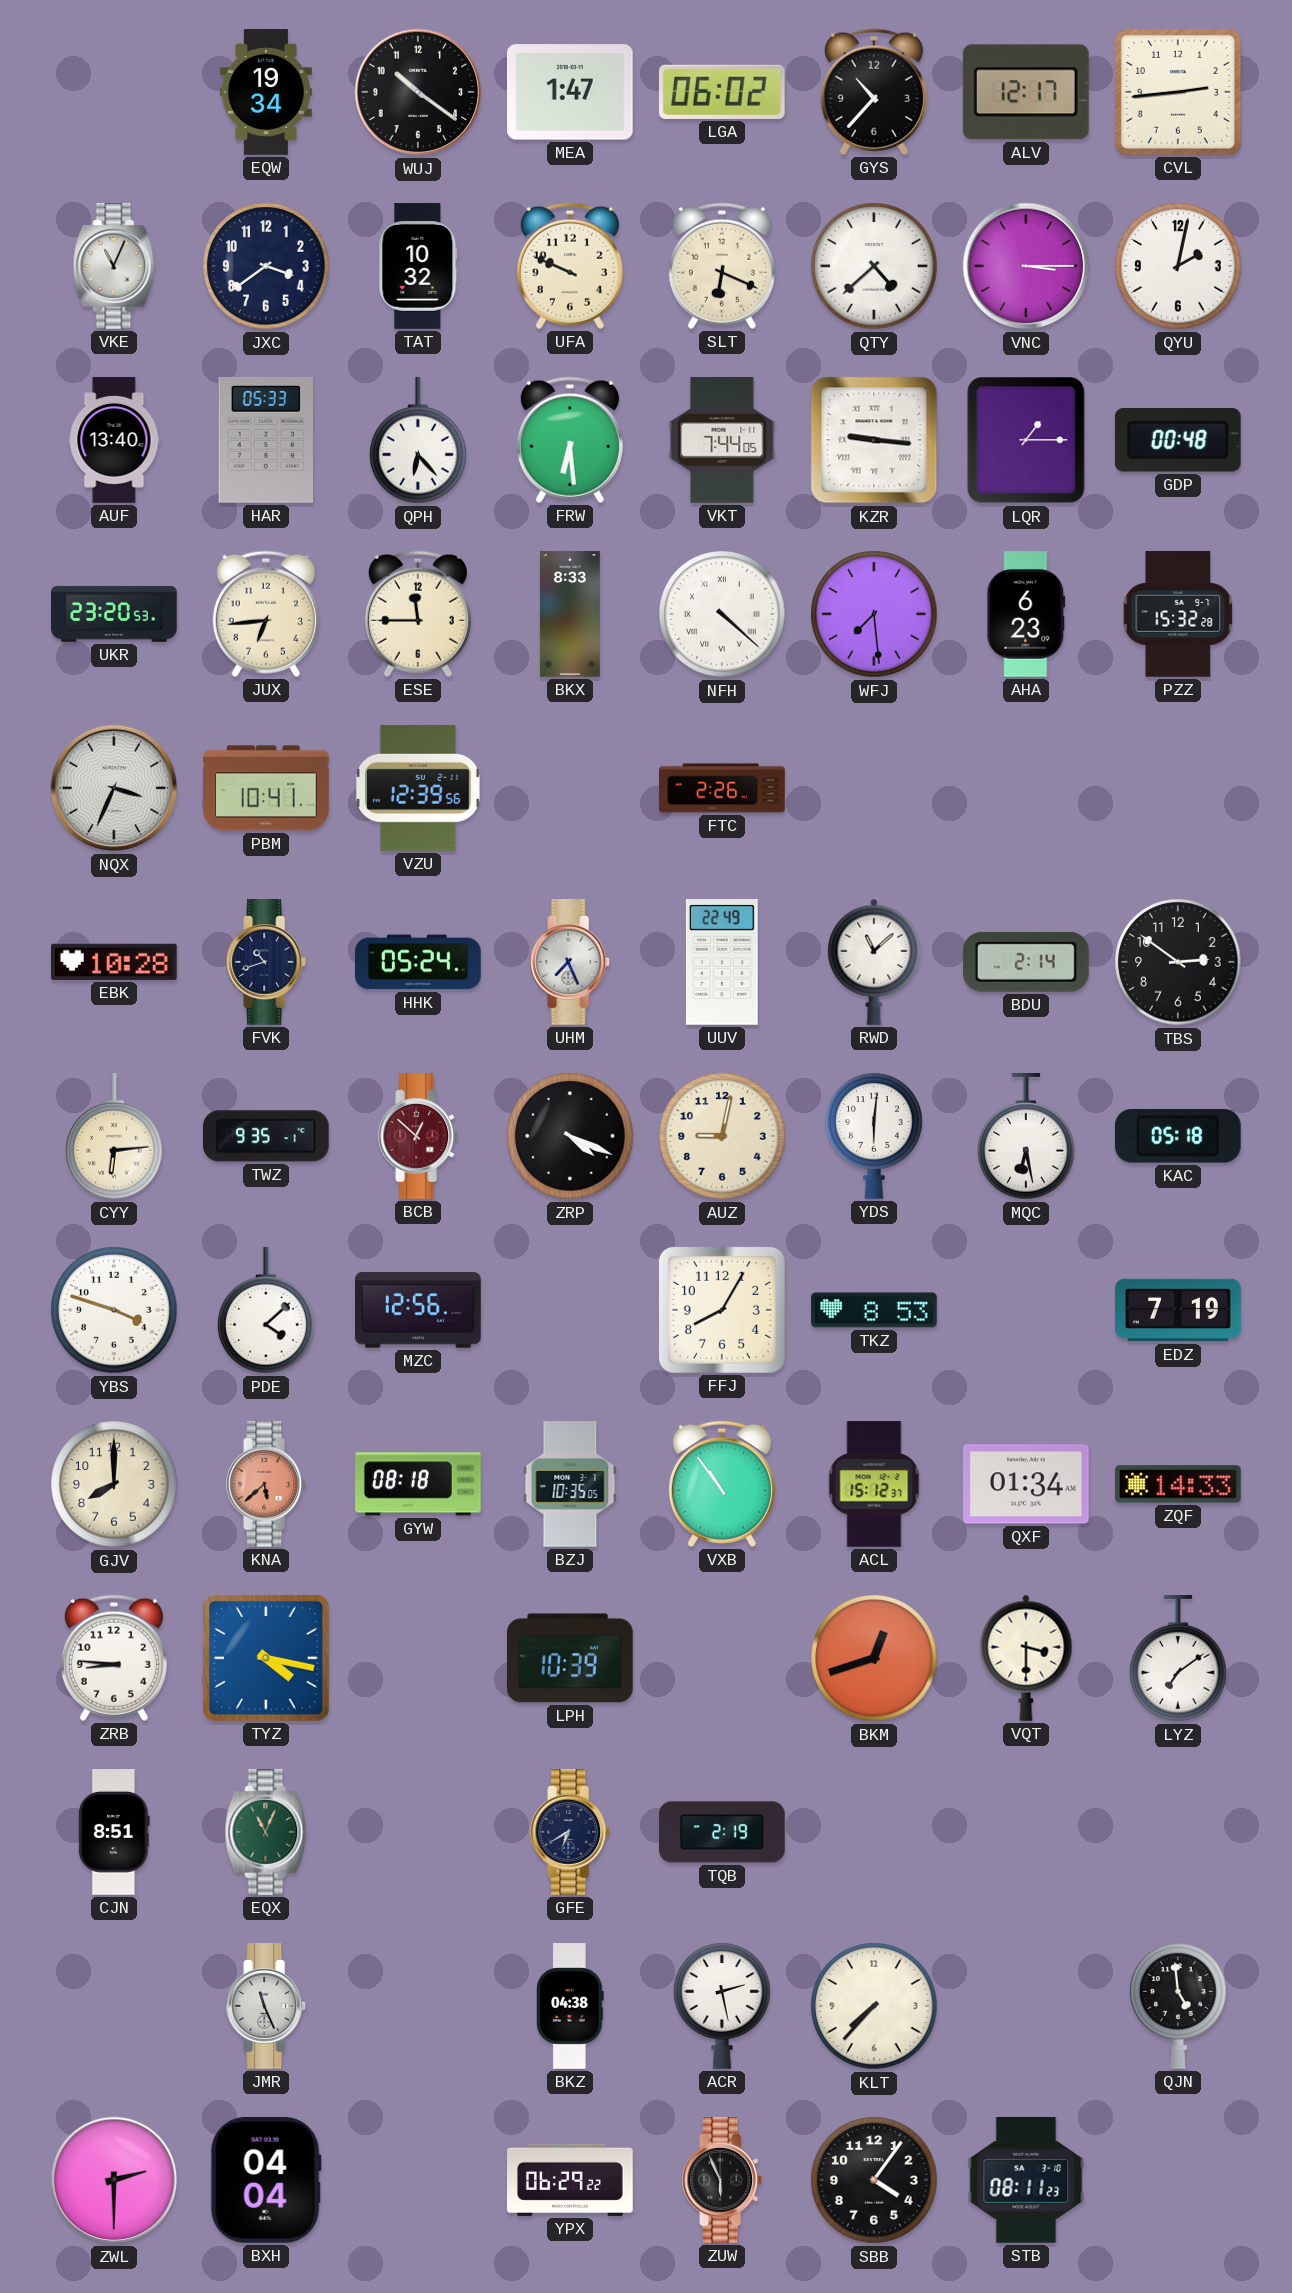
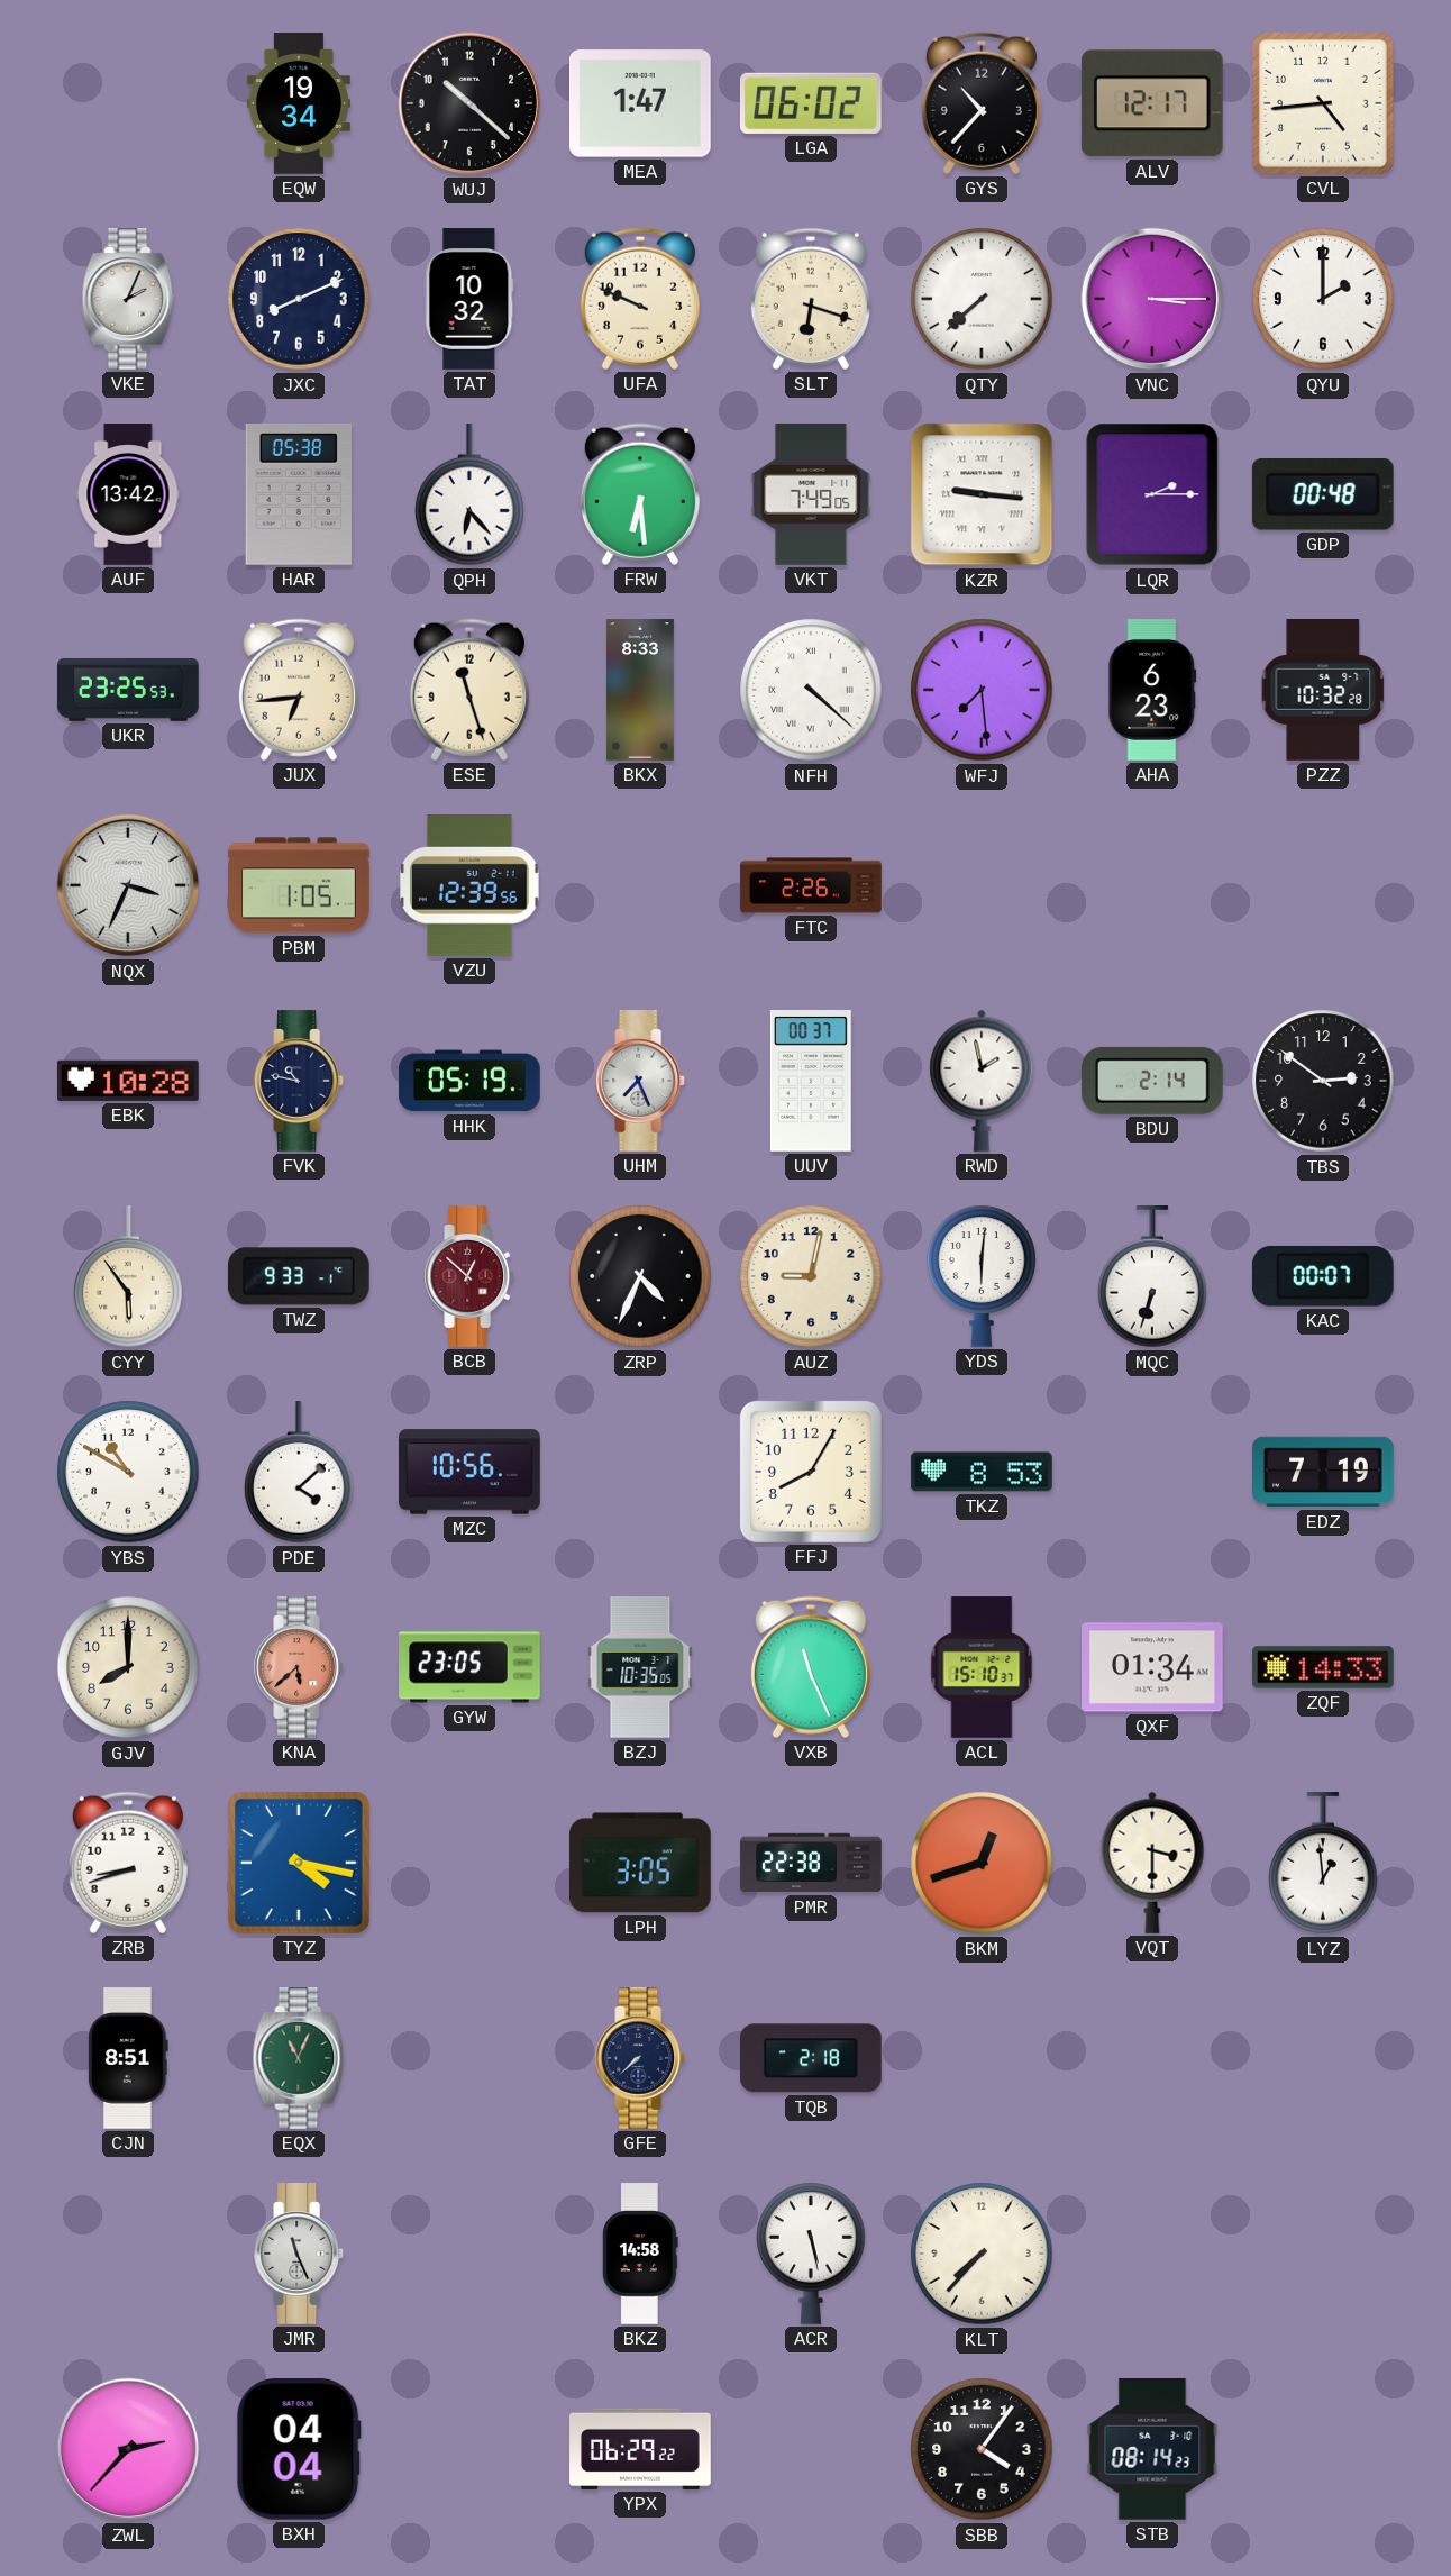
WUJ: 10:21 -> 10:22 (469, 103)
CVL: 2:44 -> 4:44 (1323, 103)
VKE: 11:04 -> 2:04 (128, 299)
JXC: 3:39 -> 8:11 (299, 299)
SLT: 6:19 -> 6:18 (811, 299)
QTY: 4:38 -> 7:38 (982, 299)
QYU: 2:02 -> 2:00 (1323, 299)
AUF: 13:40 -> 13:42 (128, 494)
HAR: 05:33 -> 05:38 (299, 494)
VKT: 7:44 -> 7:49 (811, 495)
LQR: 1:15 -> 2:15 (1152, 494)
UKR: 23:20 -> 23:25 (129, 690)
ESE: 11:45 -> 11:27 (469, 690)
PZZ: 15:32 -> 10:32 (1323, 691)
PBM: 10:41 -> 1:05 (299, 885)
FVK: 10:42 -> 10:47 (300, 1081)
HHK: 05:24 -> 05:19 (471, 1081)
UUV: 22:49 -> 00:37 (811, 1082)
RWD: 11:08 -> 1:58 (982, 1081)
CYY: 6:14 -> 5:54 (128, 1277)
TWZ: 9:35 -> 9:33 (299, 1276)
ZRP: 4:19 -> 4:34 (640, 1276)
MQC: 6:28 -> 6:33 (1152, 1277)
KAC: 05:18 -> 00:07 (1323, 1276)
YBS: 3:48 -> 10:50 (128, 1472)
MZC: 12:56 -> 10:56 (469, 1472)
GYW: 08:18 -> 23:05 (469, 1667)
VXB: 10:54 -> 11:26 (811, 1667)
ACL: 15:12 -> 15:10 (982, 1667)
ZRB: 8:46 -> 8:42 (128, 1863)
LPH: 10:39 -> 3:05 (641, 1863)
PMR: none -> 22:38 (811, 1863)
LYZ: 7:09 -> 12:59 (1323, 1864)
GFE: 6:40 -> 7:38 (641, 2058)
TQB: 2:19 -> 2:18 (812, 2058)
BKZ: 04:38 -> 14:58 (641, 2254)
ACR: 2:28 -> 5:28 (811, 2254)
QJN: 4:59 -> none (1178, 2006)
ZWL: 2:30 -> 2:37 (128, 2449)
ZUW: 5:56 -> none (723, 2180)
STB: 08:11 -> 08:14 (1152, 2449)
